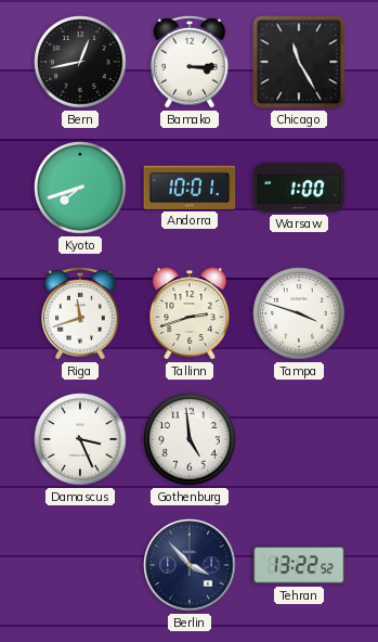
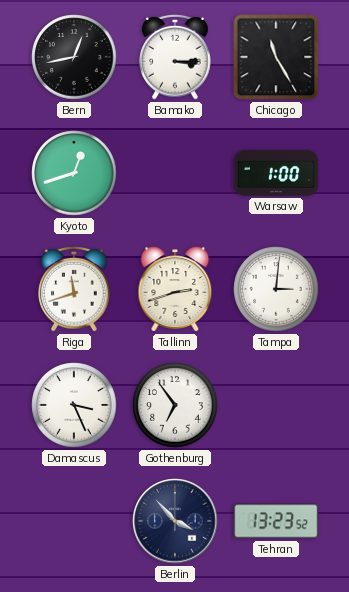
Kyoto: 7:42 -> 12:42 (74, 173)
Andorra: 10:01 -> none (190, 188)
Tampa: 3:48 -> 3:01 (276, 289)
Gothenburg: 4:59 -> 6:54 (175, 405)
Tehran: 13:22 -> 13:23 (276, 521)
